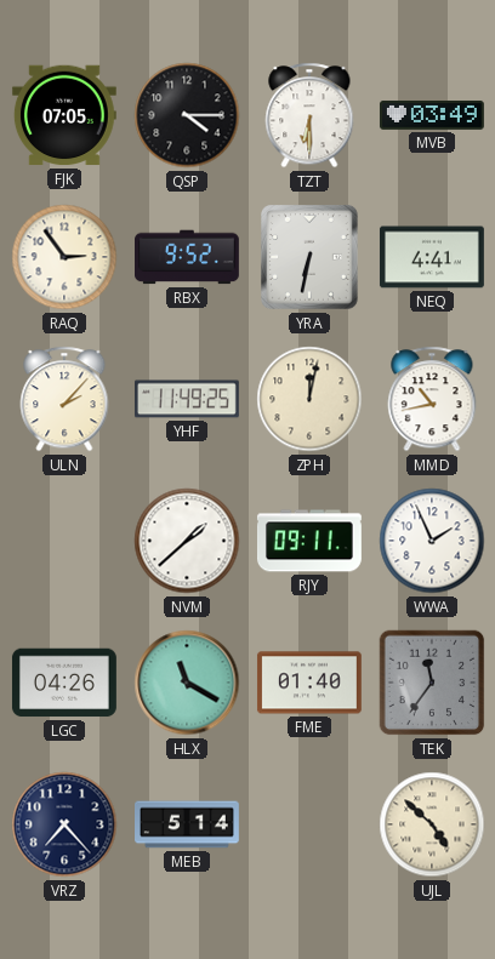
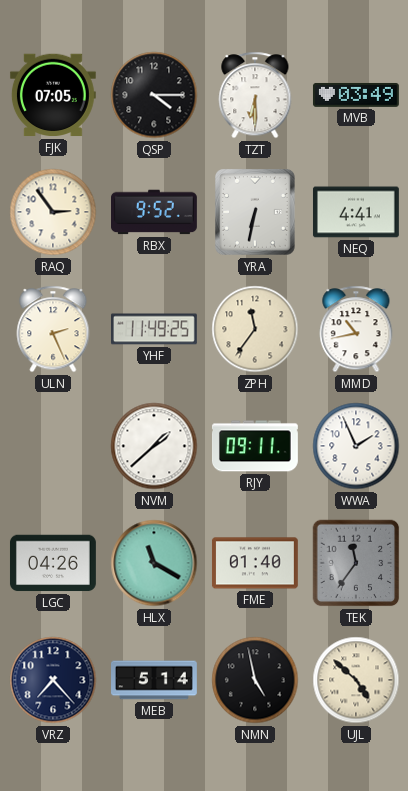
ULN: 2:07 -> 2:26 (53, 329)
ZPH: 12:02 -> 11:36 (255, 329)
NMN: none -> 4:58 (255, 680)
